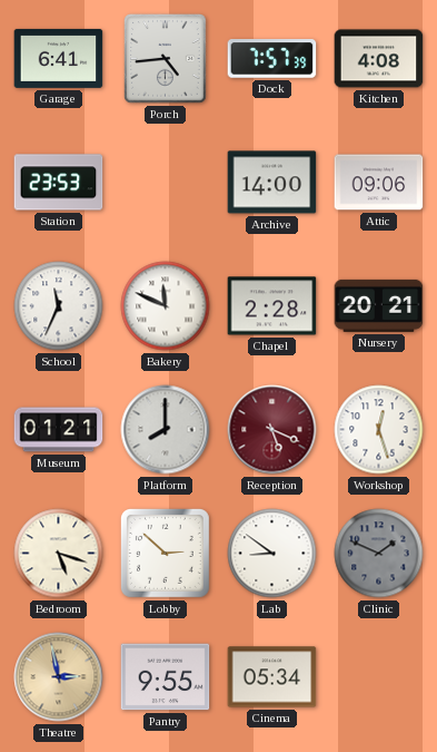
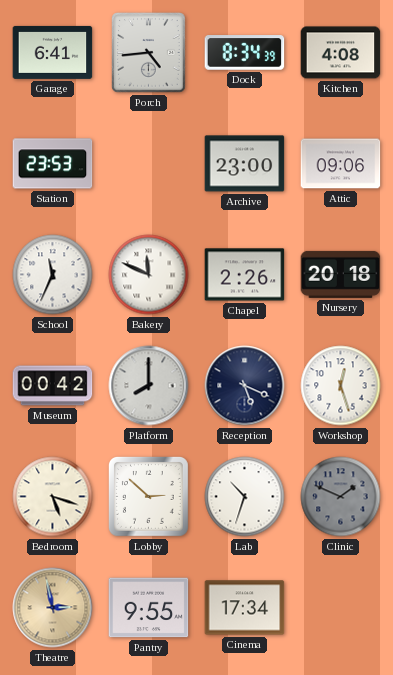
Dock: 7:57 -> 8:34 (245, 53)
Archive: 14:00 -> 23:00 (245, 164)
Chapel: 2:28 -> 2:26 (245, 275)
Nursery: 20:21 -> 20:18 (341, 274)
Museum: 01:21 -> 00:42 (53, 386)
Reception dial: burgundy -> navy (245, 386)
Lab: 8:51 -> 10:33 (245, 497)
Cinema: 05:34 -> 17:34 (245, 608)
